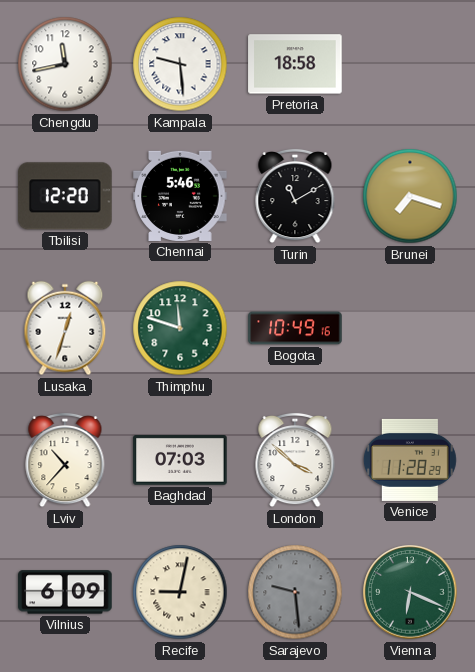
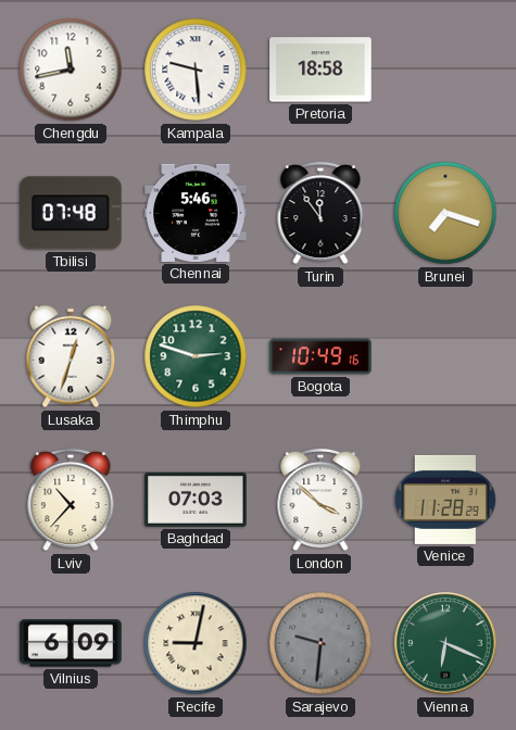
Tbilisi: 12:20 -> 07:48 (71, 213)
Turin: 11:10 -> 11:54 (320, 213)
Thimphu: 11:48 -> 2:48 (196, 356)
Sarajevo: 9:29 -> 9:31 (320, 643)
